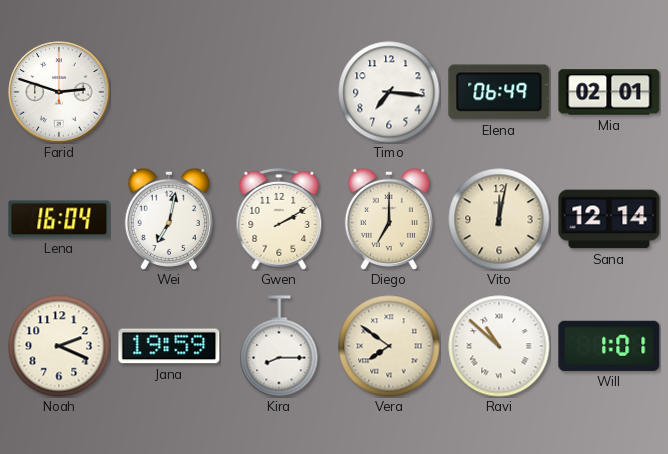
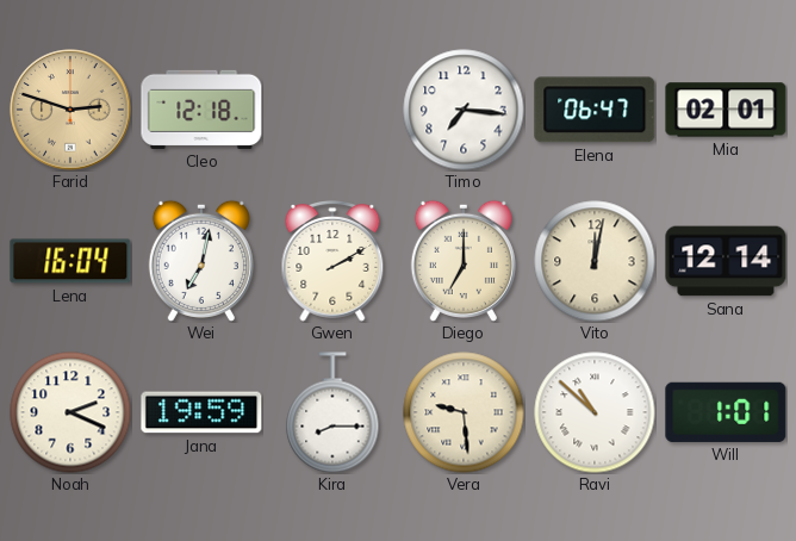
Farid dial: white -> champagne (70, 110)
Cleo: none -> 12:18 (201, 110)
Elena: 06:49 -> 06:47 (595, 110)
Vera: 7:51 -> 9:29 (464, 412)
